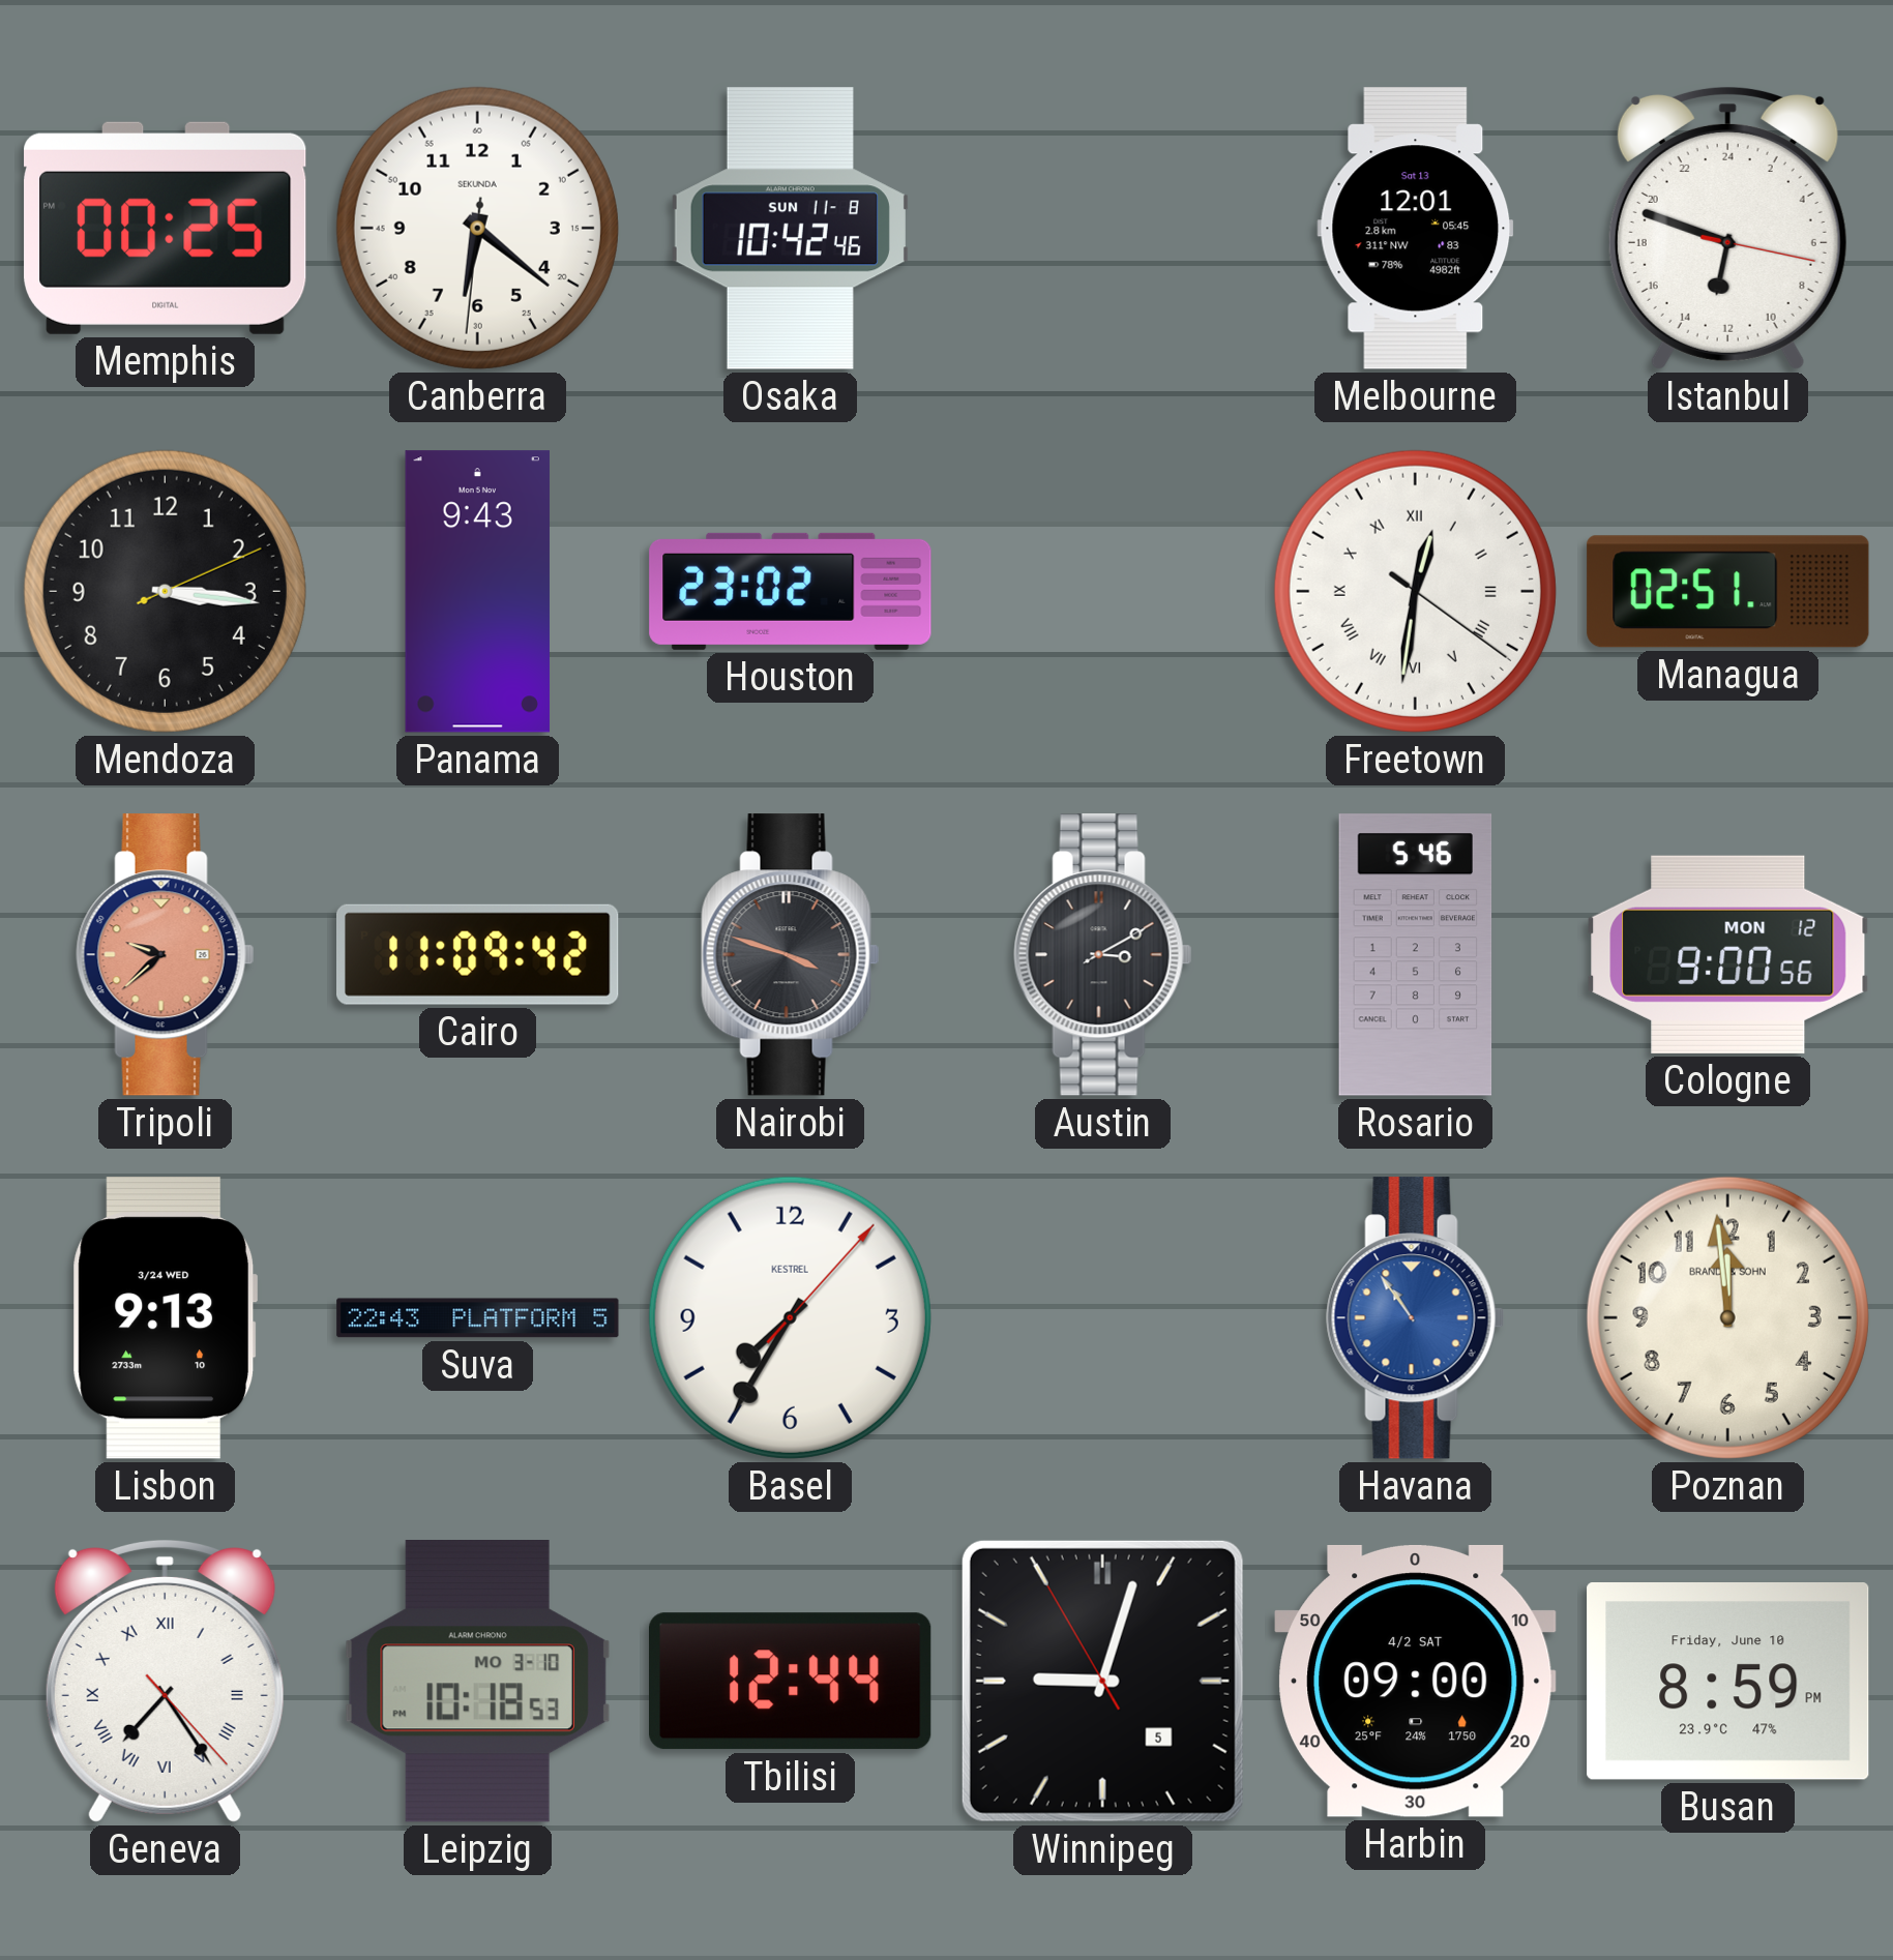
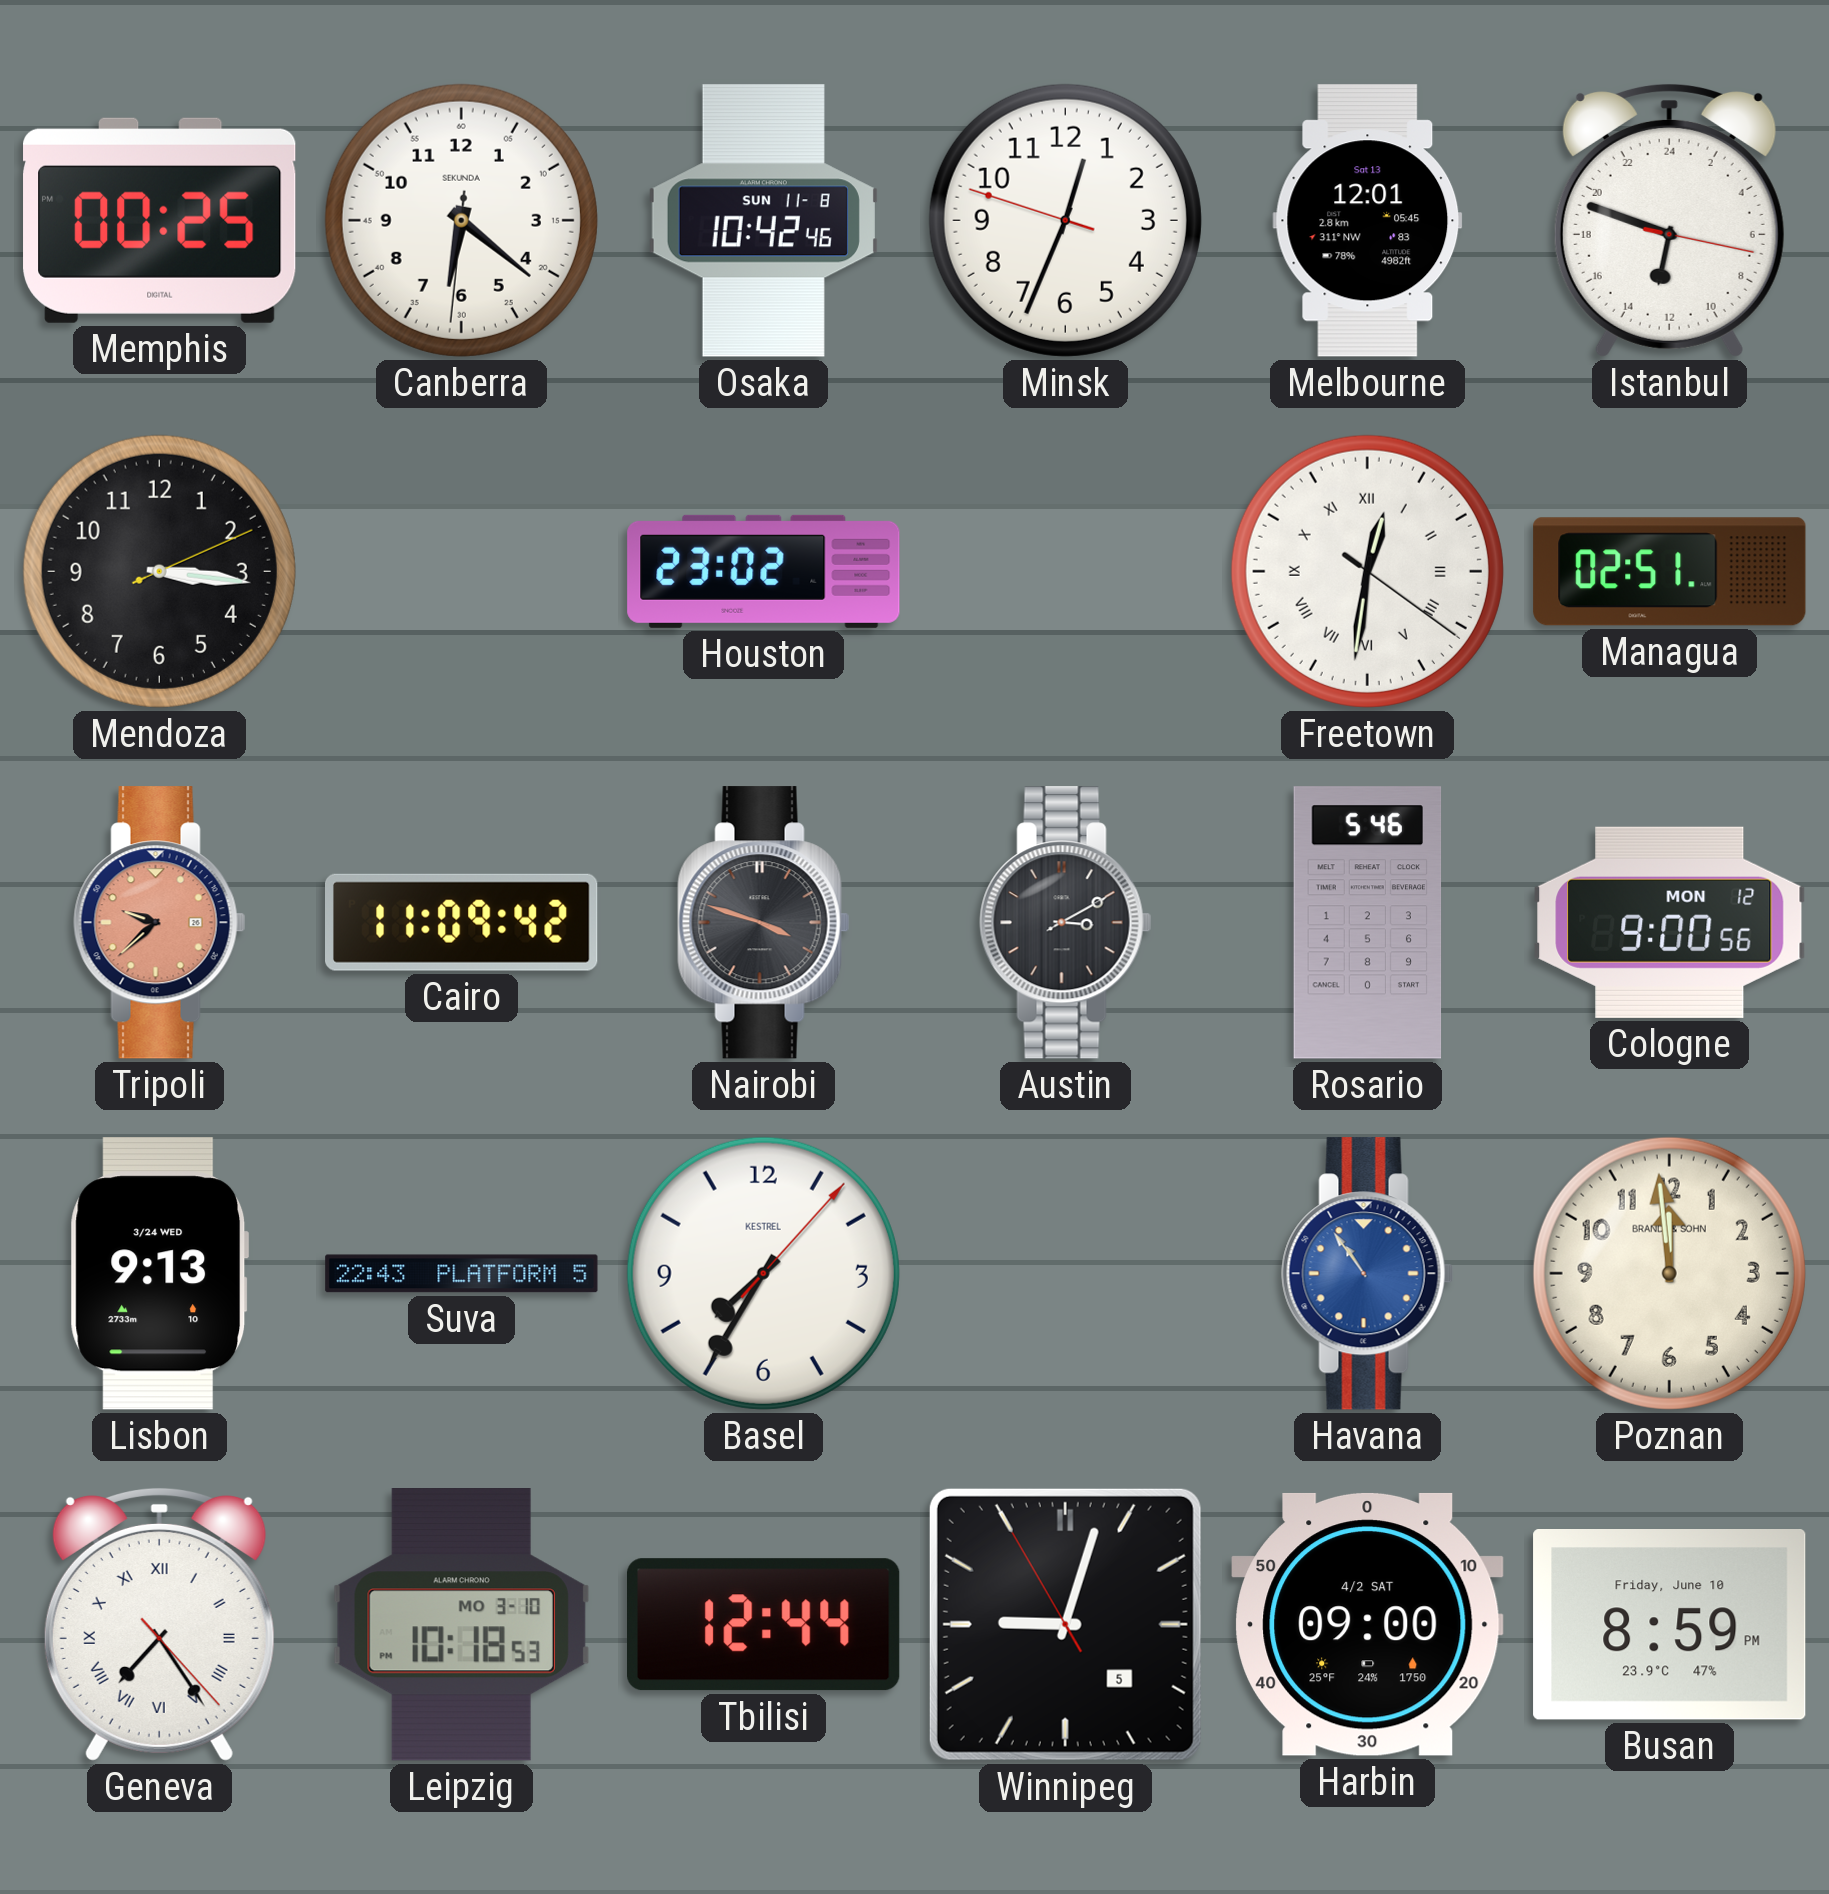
Minsk: none -> 12:33 (1065, 220)
Panama: 9:43 -> none (477, 592)
